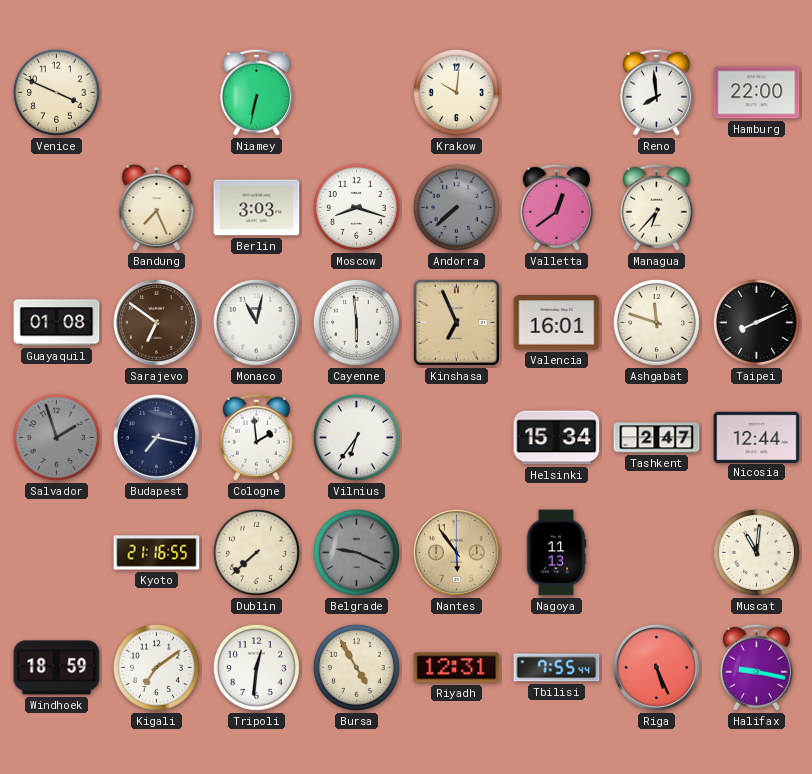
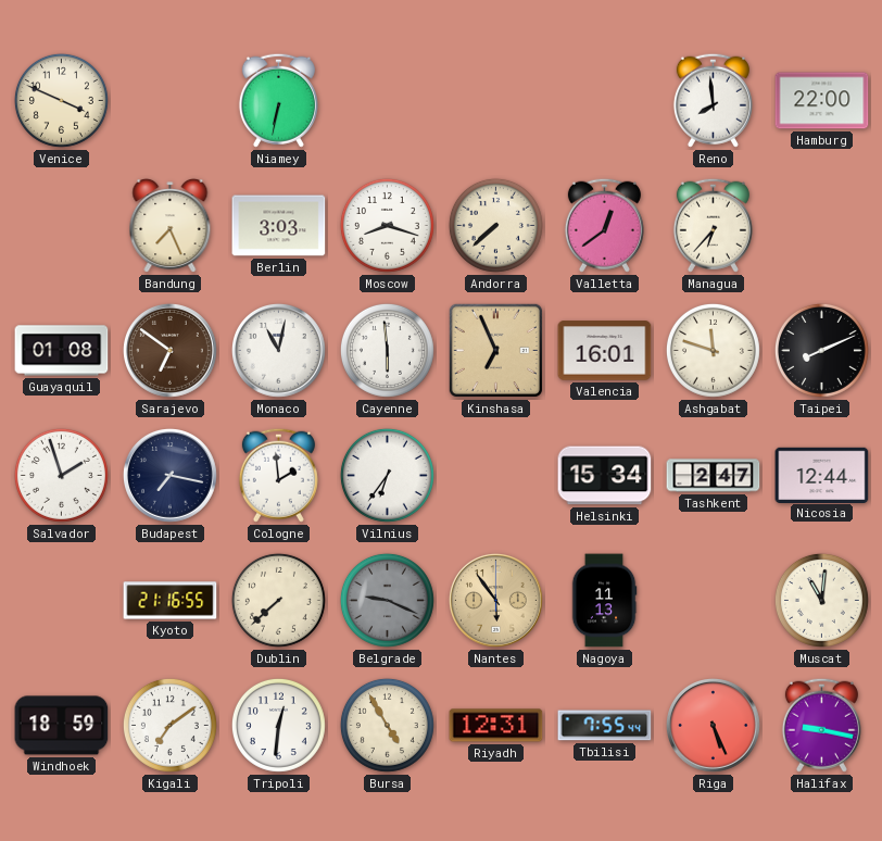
Krakow: 10:01 -> none (456, 92)
Andorra dial: grey -> cream (495, 225)
Salvador dial: grey -> white (61, 475)
